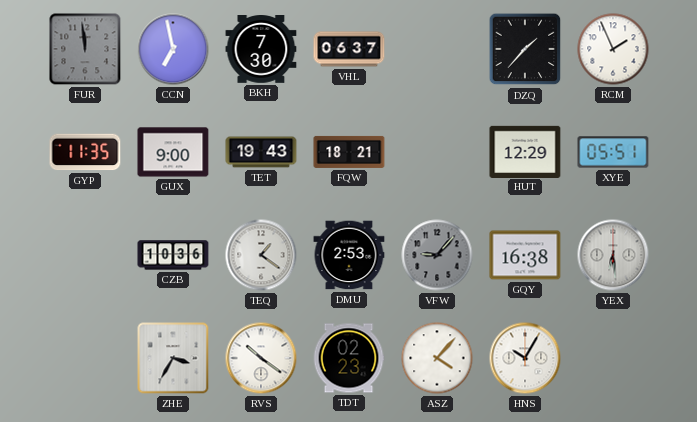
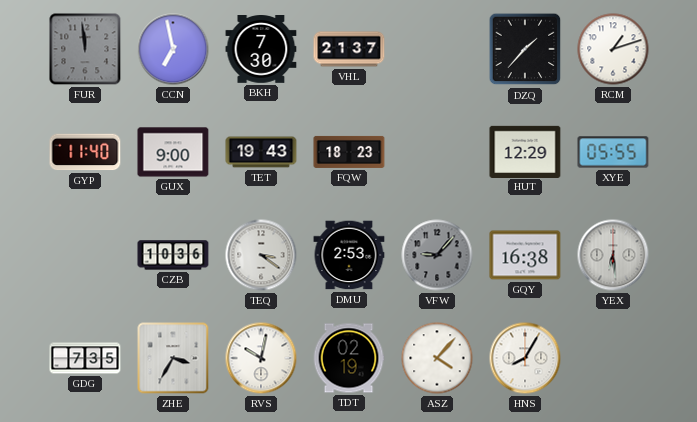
VHL: 06:37 -> 21:37 (349, 49)
RCM: 1:56 -> 1:12 (613, 49)
GYP: 11:35 -> 11:40 (85, 152)
FQW: 18:21 -> 18:23 (349, 152)
XYE: 05:51 -> 05:55 (613, 152)
TEQ: 1:21 -> 3:21 (261, 255)
GDG: none -> 7:35 (85, 358)
RVS: 10:21 -> 10:02 (261, 358)
TDT: 02:23 -> 02:19 (349, 358)
HNS: 10:05 -> 8:05 (525, 358)
